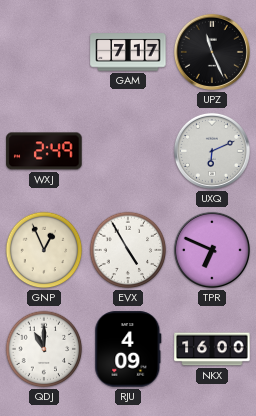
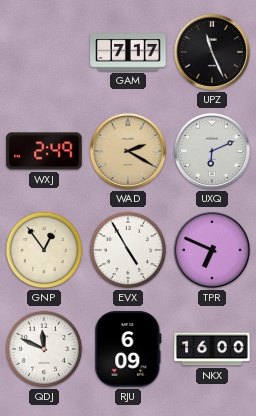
WAD: none -> 2:20 (128, 151)
GNP: 12:56 -> 12:54 (44, 250)
QDJ: 11:00 -> 11:49 (44, 349)
RJU: 4:09 -> 6:09 (128, 349)
